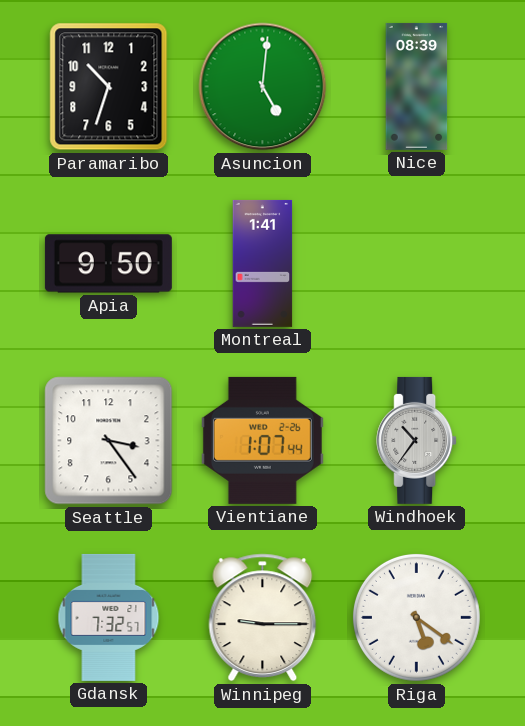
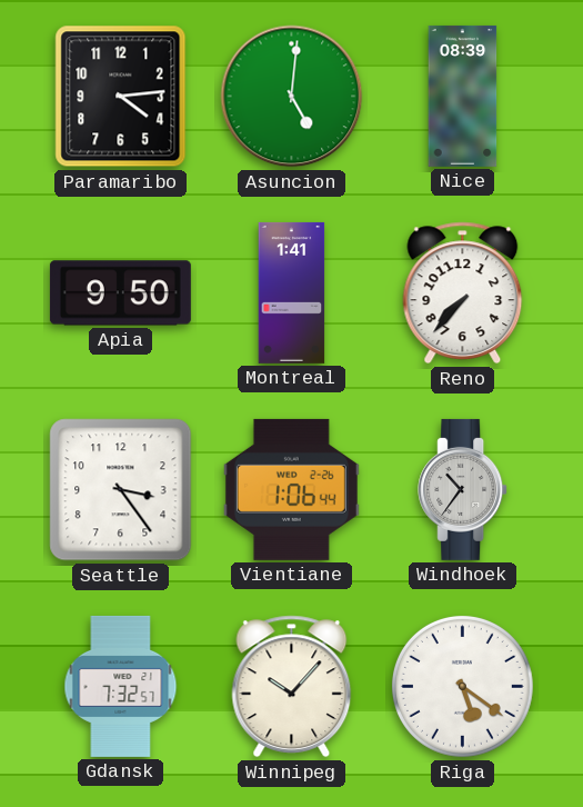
Paramaribo: 10:33 -> 4:14 (121, 97)
Reno: none -> 7:37 (463, 293)
Vientiane: 1:07 -> 1:06 (291, 489)
Winnipeg: 9:15 -> 10:07 (292, 687)
